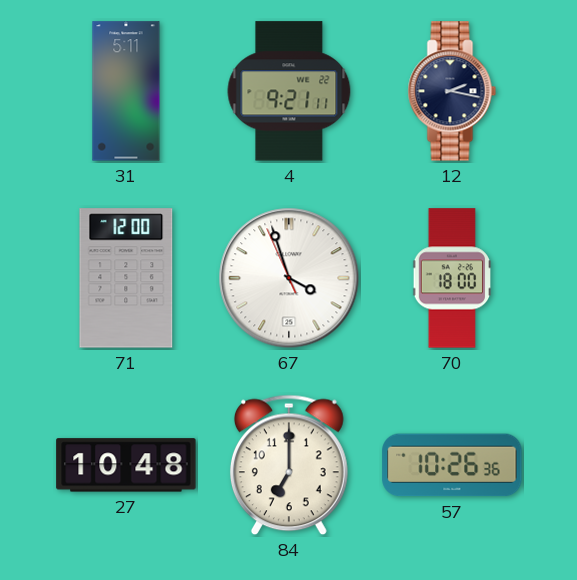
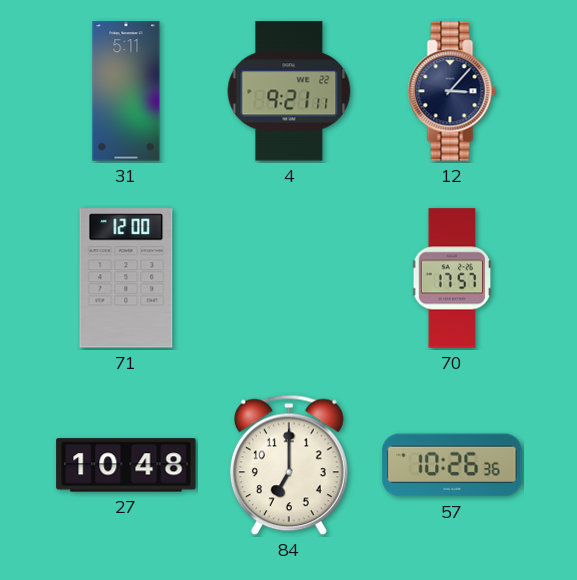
12: 2:17 -> 3:07 (452, 91)
67: 3:56 -> none (289, 278)
70: 18:00 -> 17:57 (451, 278)
